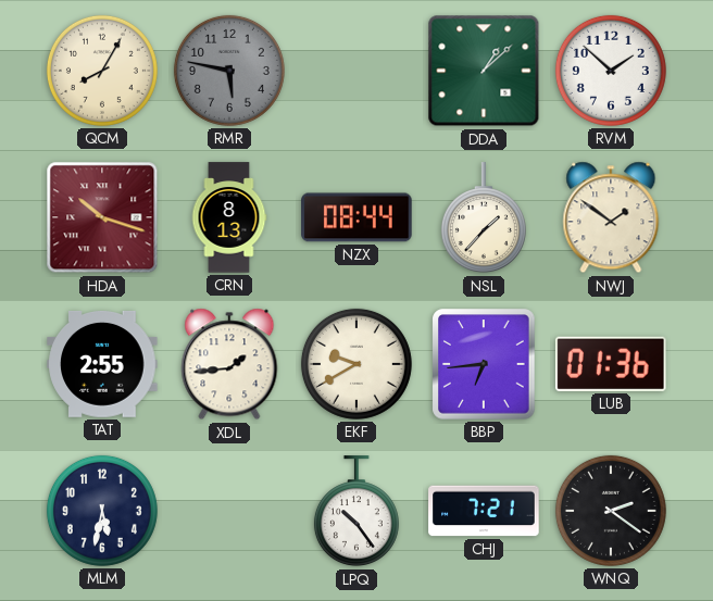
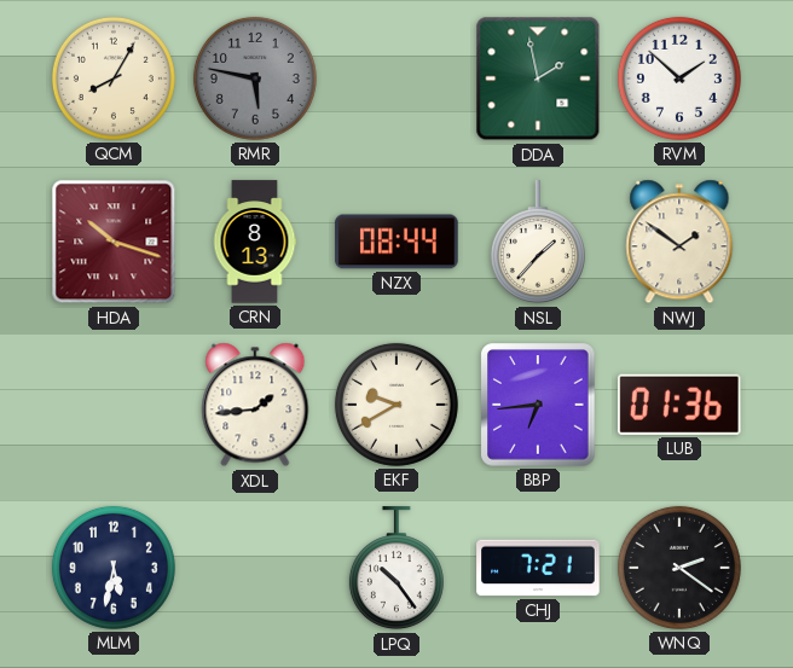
DDA: 1:08 -> 1:58 (538, 79)
TAT: 2:55 -> none (102, 364)
